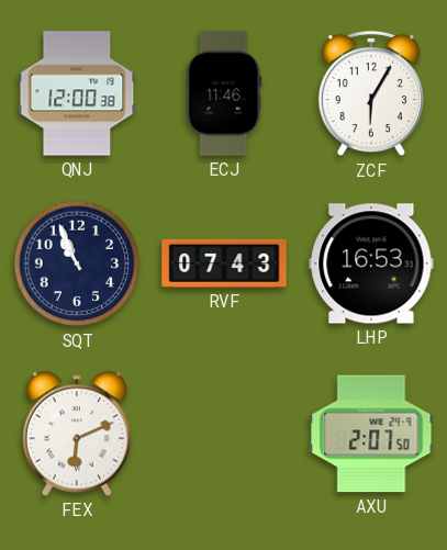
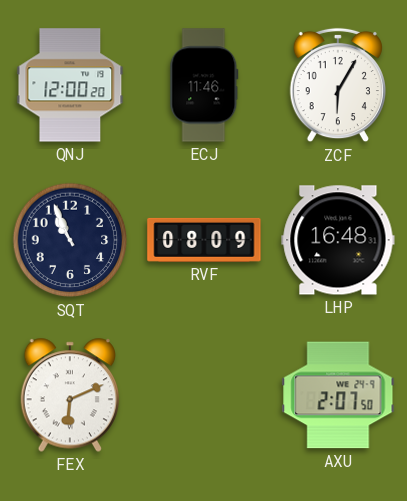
QNJ: 12:00:38 -> 12:00:20 (70, 85)
RVF: 07:43 -> 08:09 (204, 240)
LHP: 16:53 -> 16:48 (338, 240)
